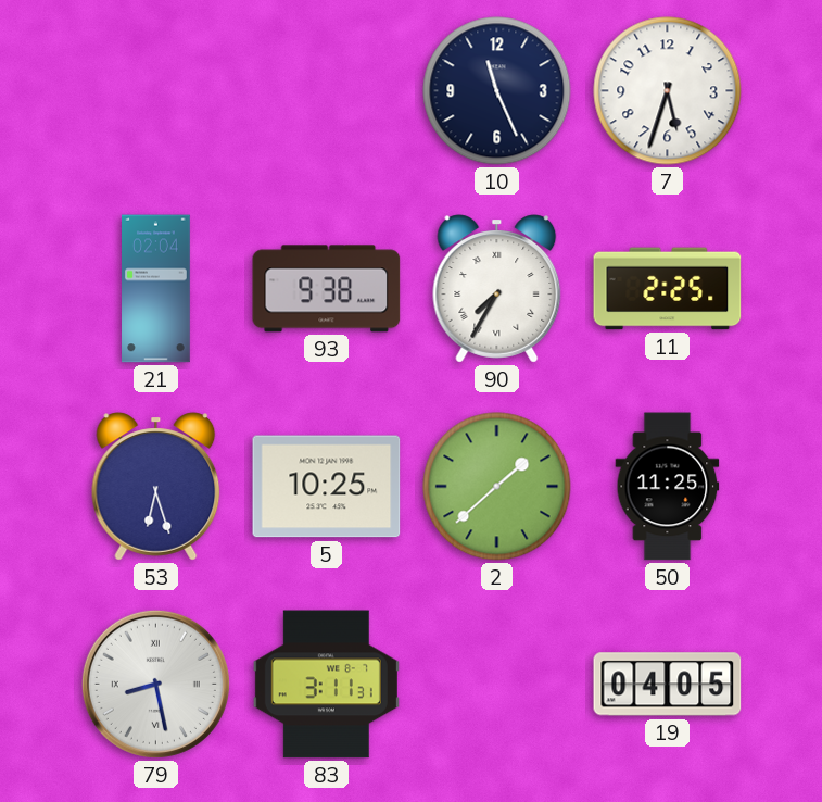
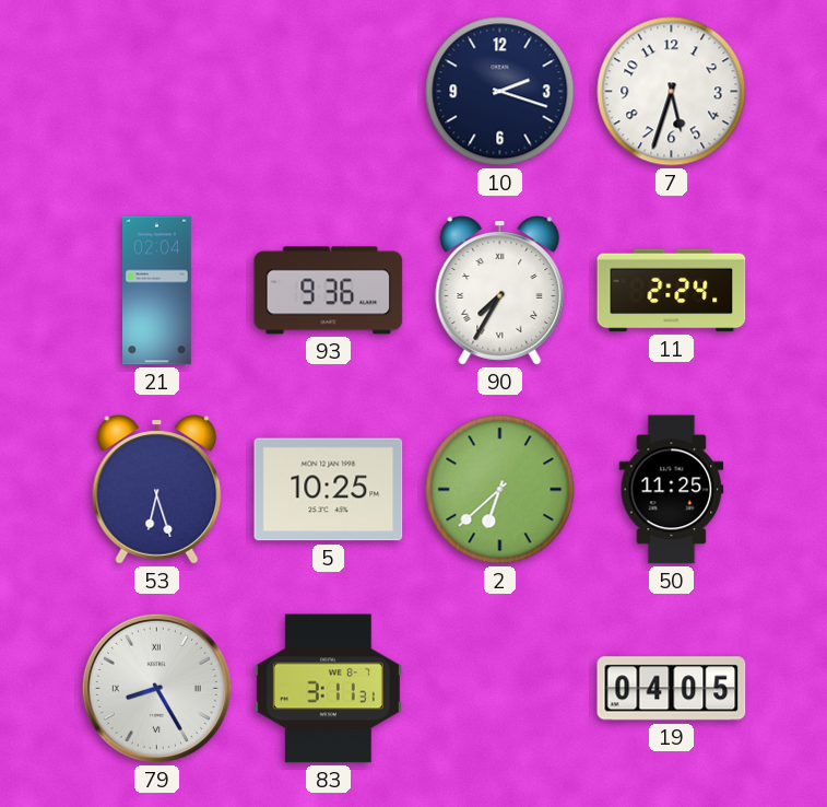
10: 11:26 -> 2:18 (500, 92)
93: 9:38 -> 9:36 (329, 291)
11: 2:25 -> 2:24 (672, 291)
2: 1:38 -> 6:38 (500, 490)
79: 8:28 -> 8:25 (156, 688)
